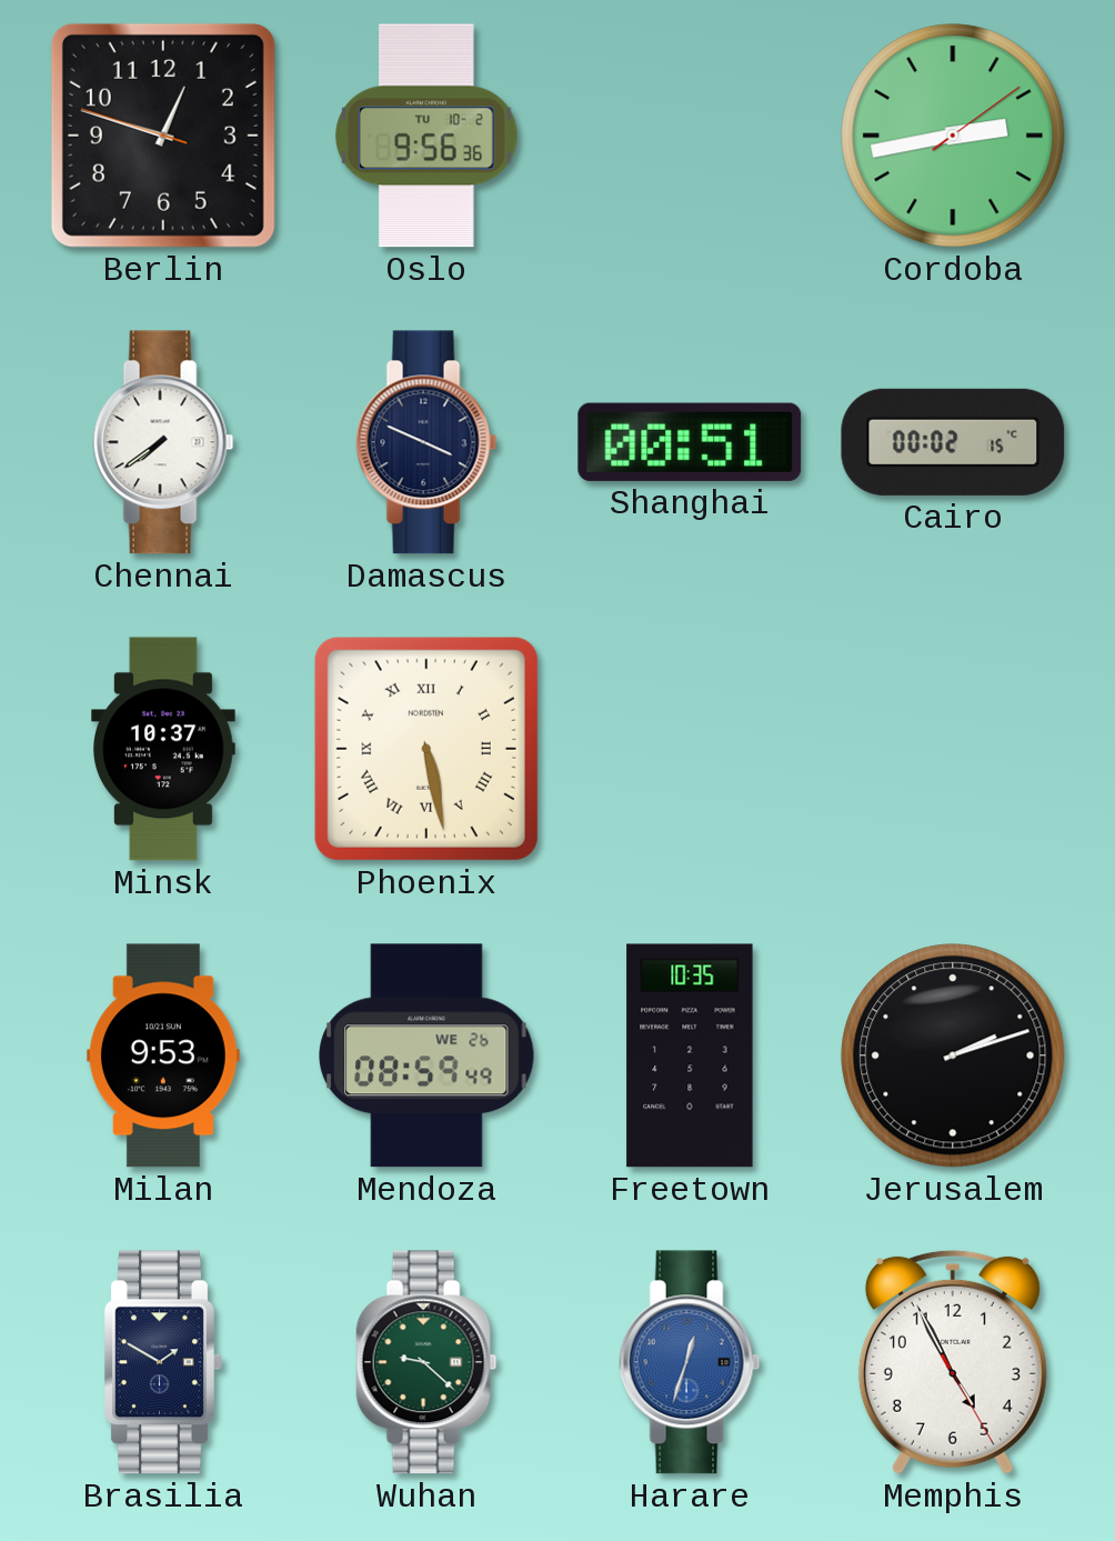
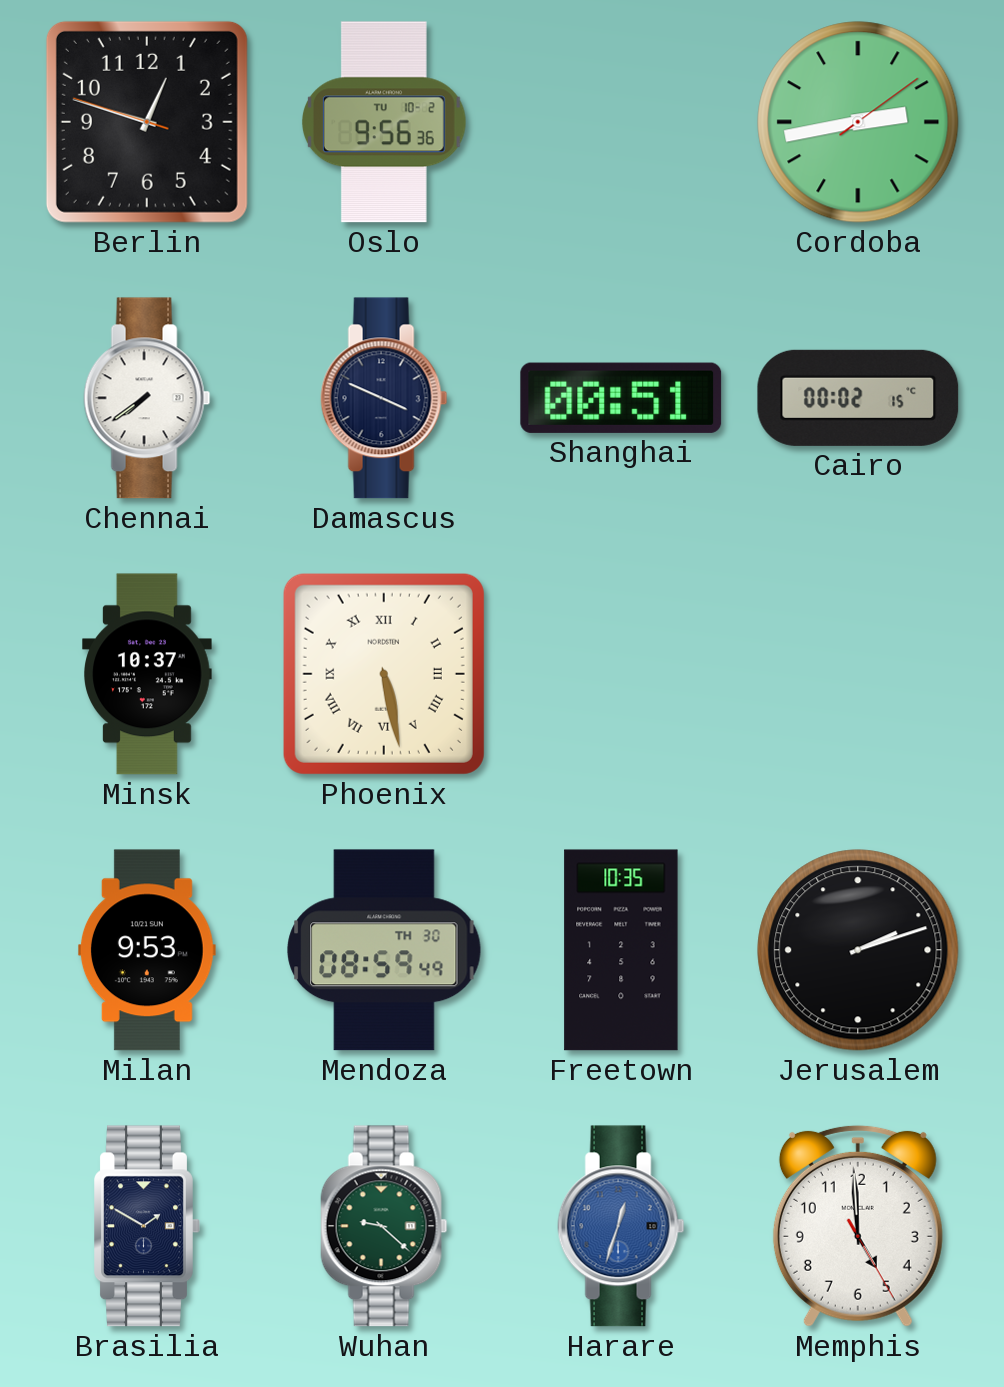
Mendoza date: WE 26 -> TH 30 (384, 950)
Memphis: 4:55 -> 4:59 (858, 1226)
